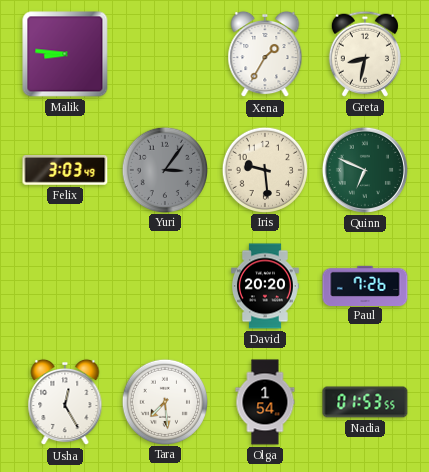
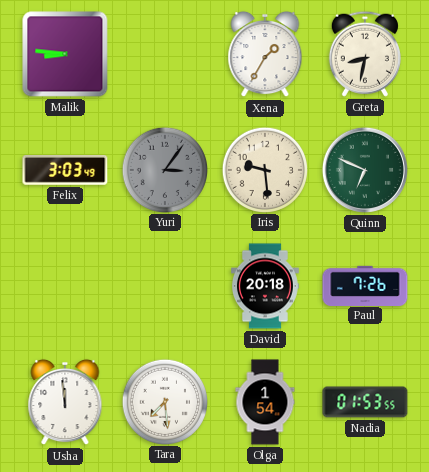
David: 20:20 -> 20:18 (266, 286)
Usha: 12:25 -> 11:59 (65, 402)
